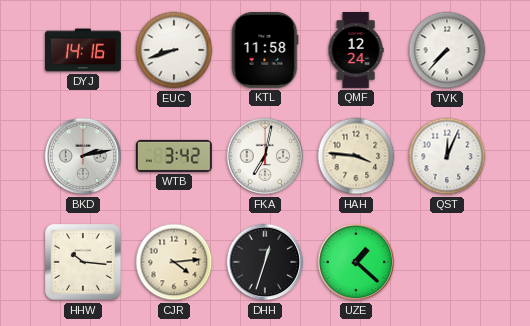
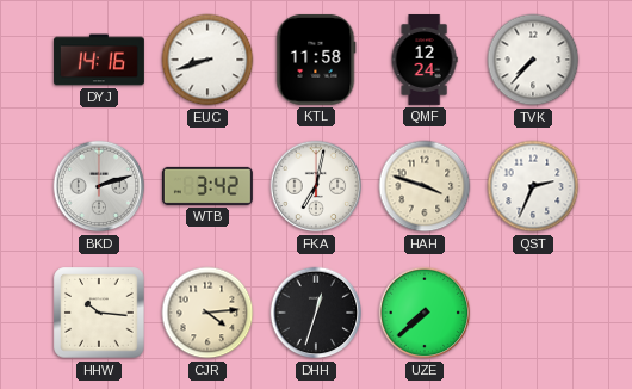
BKD: 2:13 -> 2:12 (99, 186)
HAH: 3:46 -> 3:48 (425, 186)
QST: 12:04 -> 2:34 (533, 186)
UZE: 1:22 -> 7:38 (425, 313)
